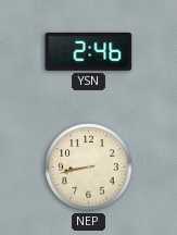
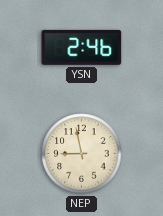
NEP: 8:43 -> 8:58 (82, 154)
